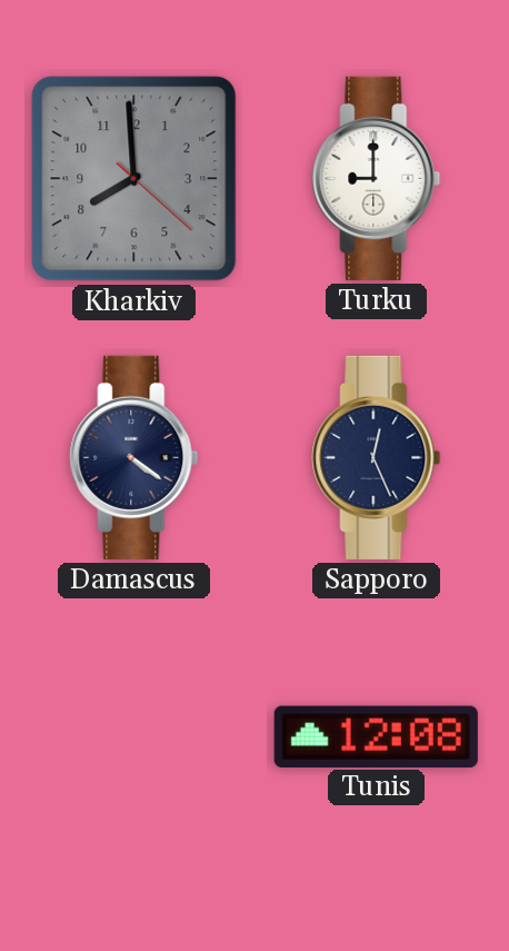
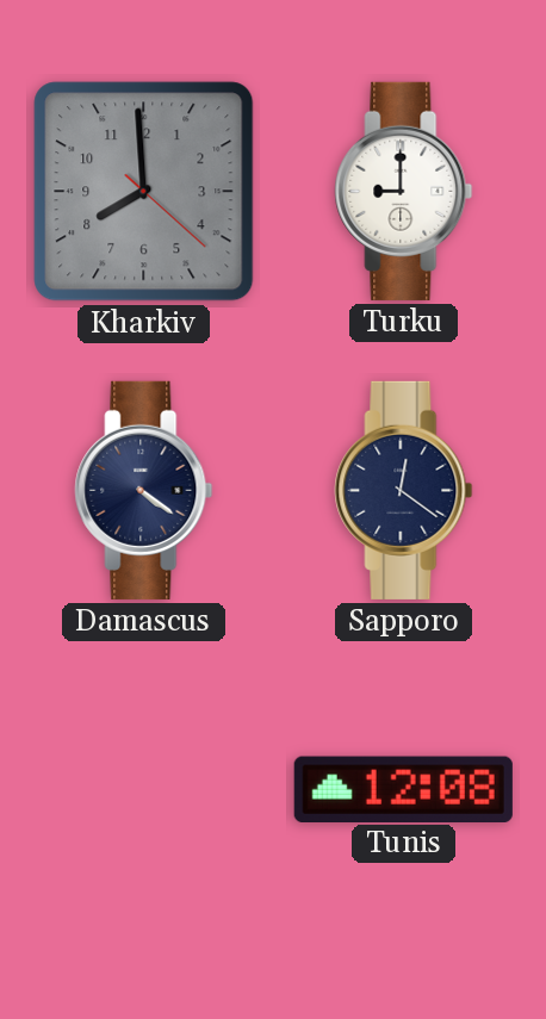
Sapporo: 12:26 -> 12:21 (404, 490)
